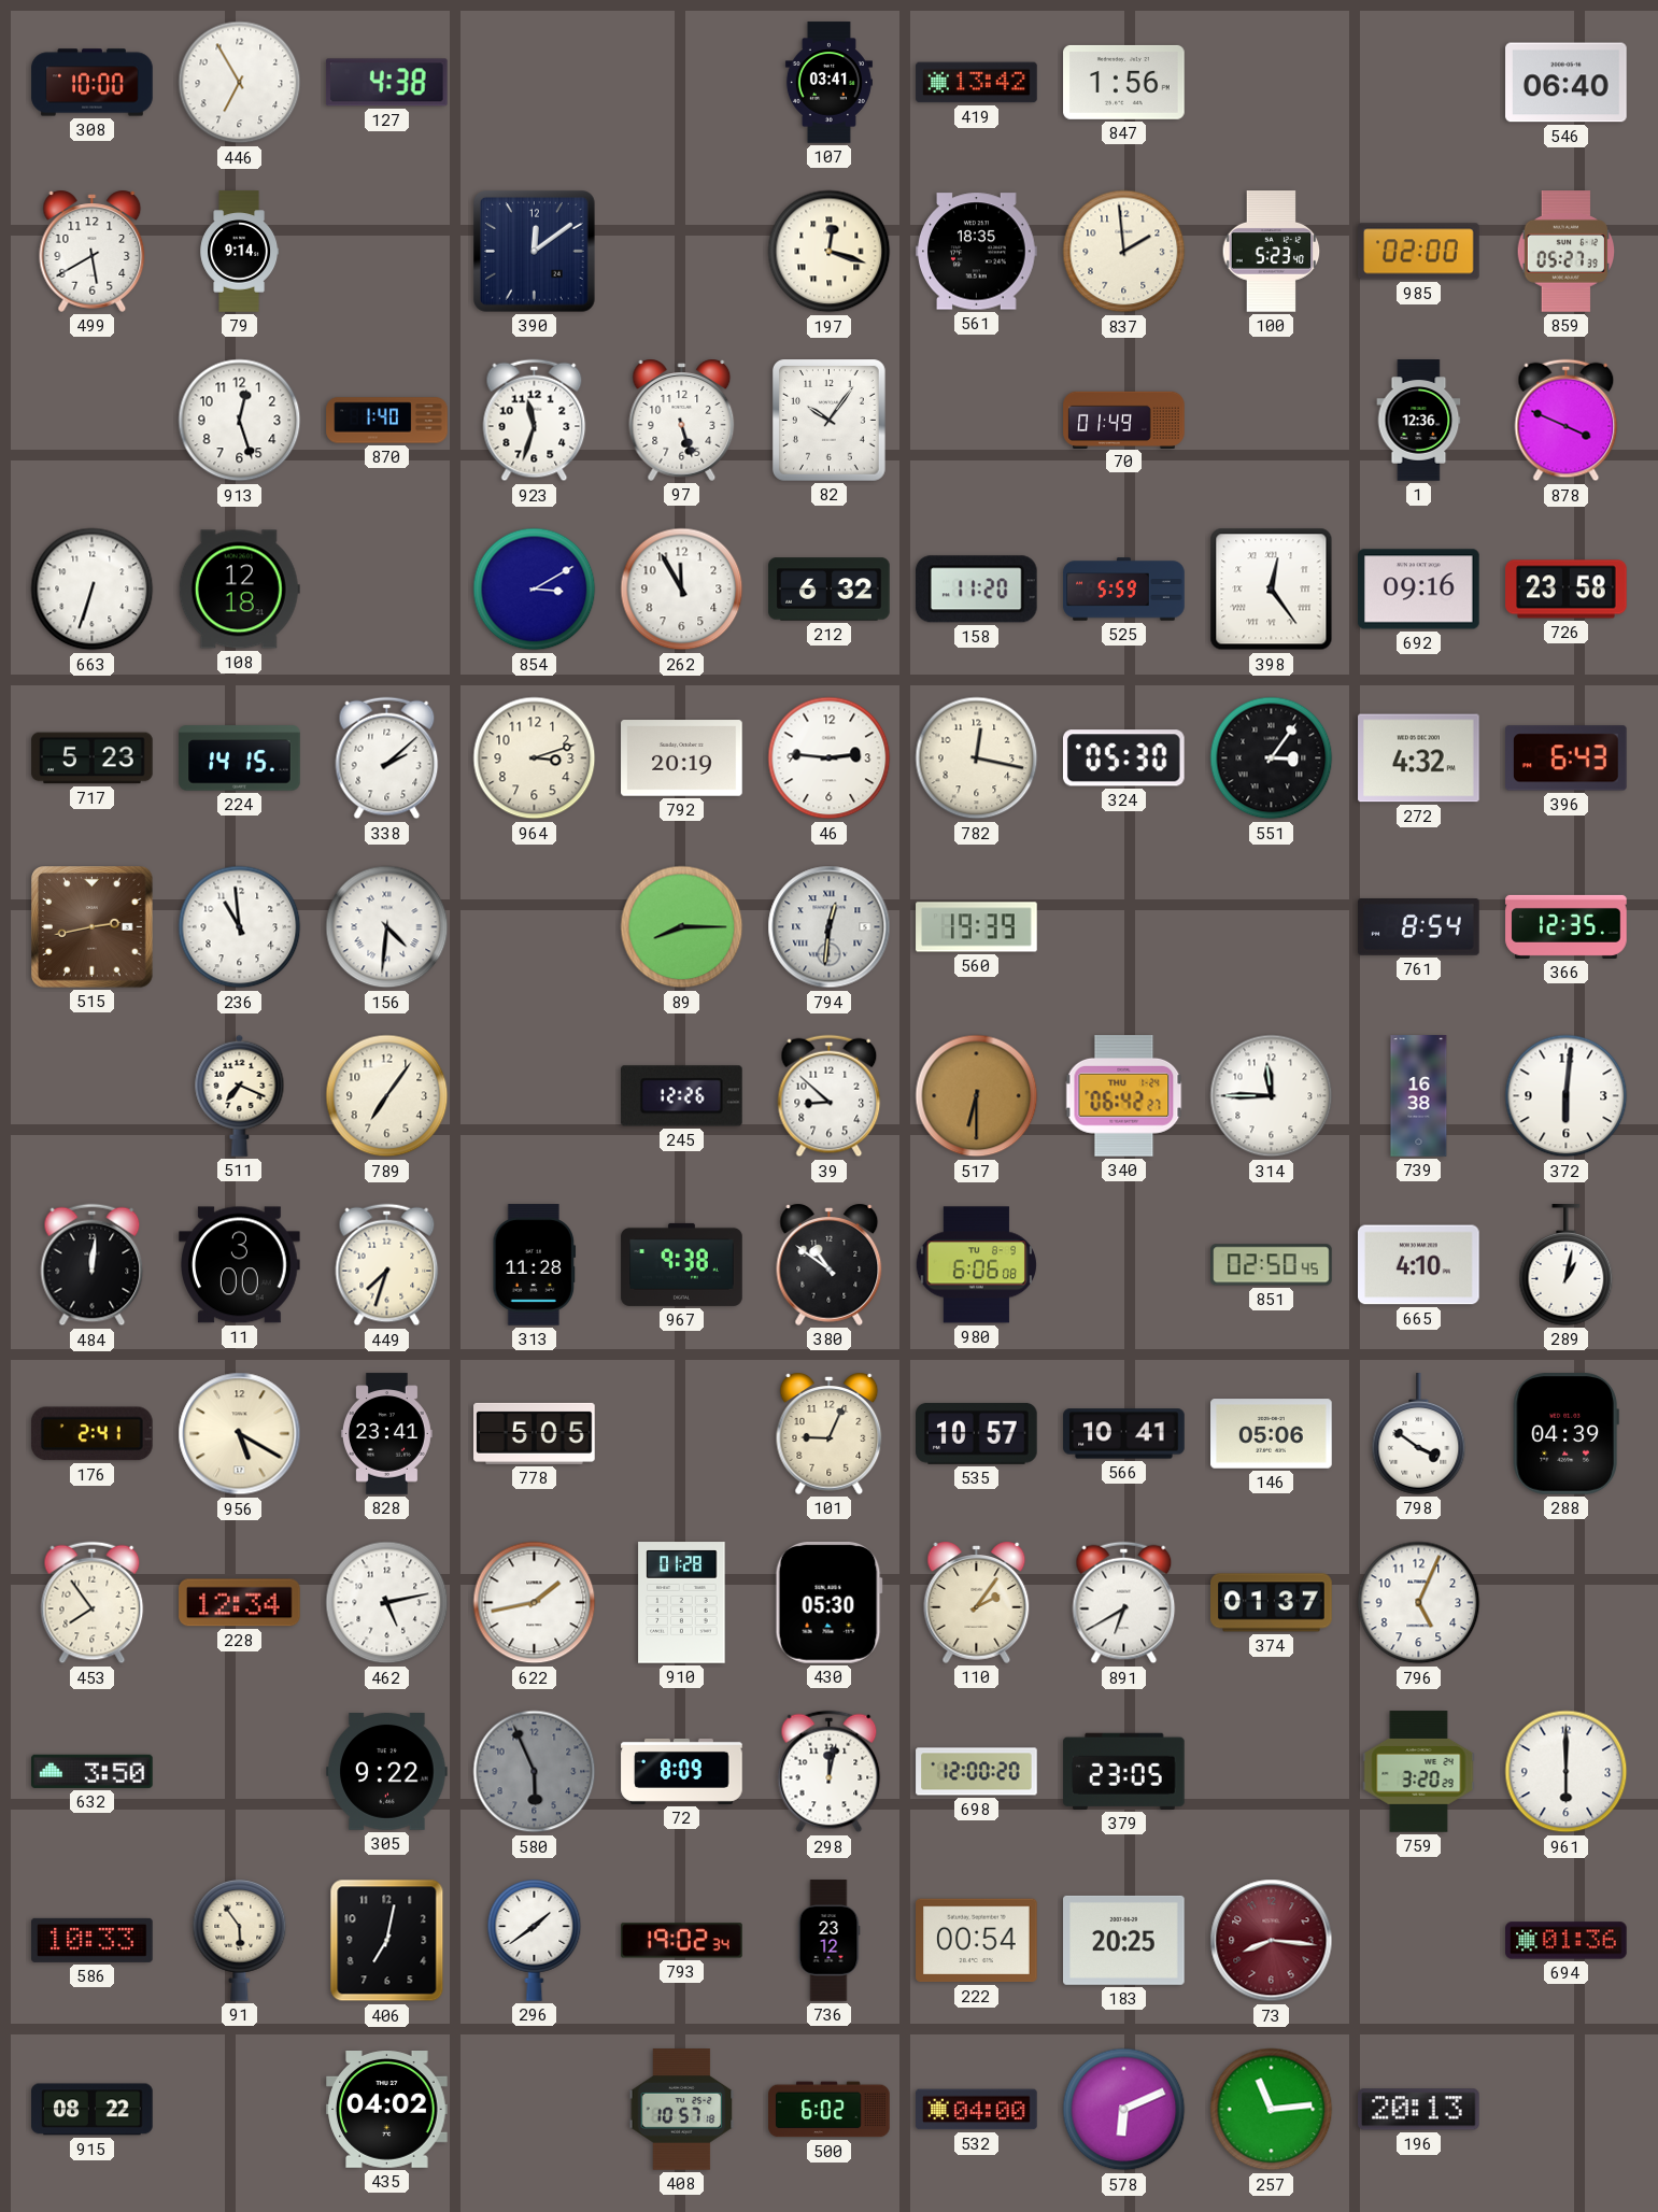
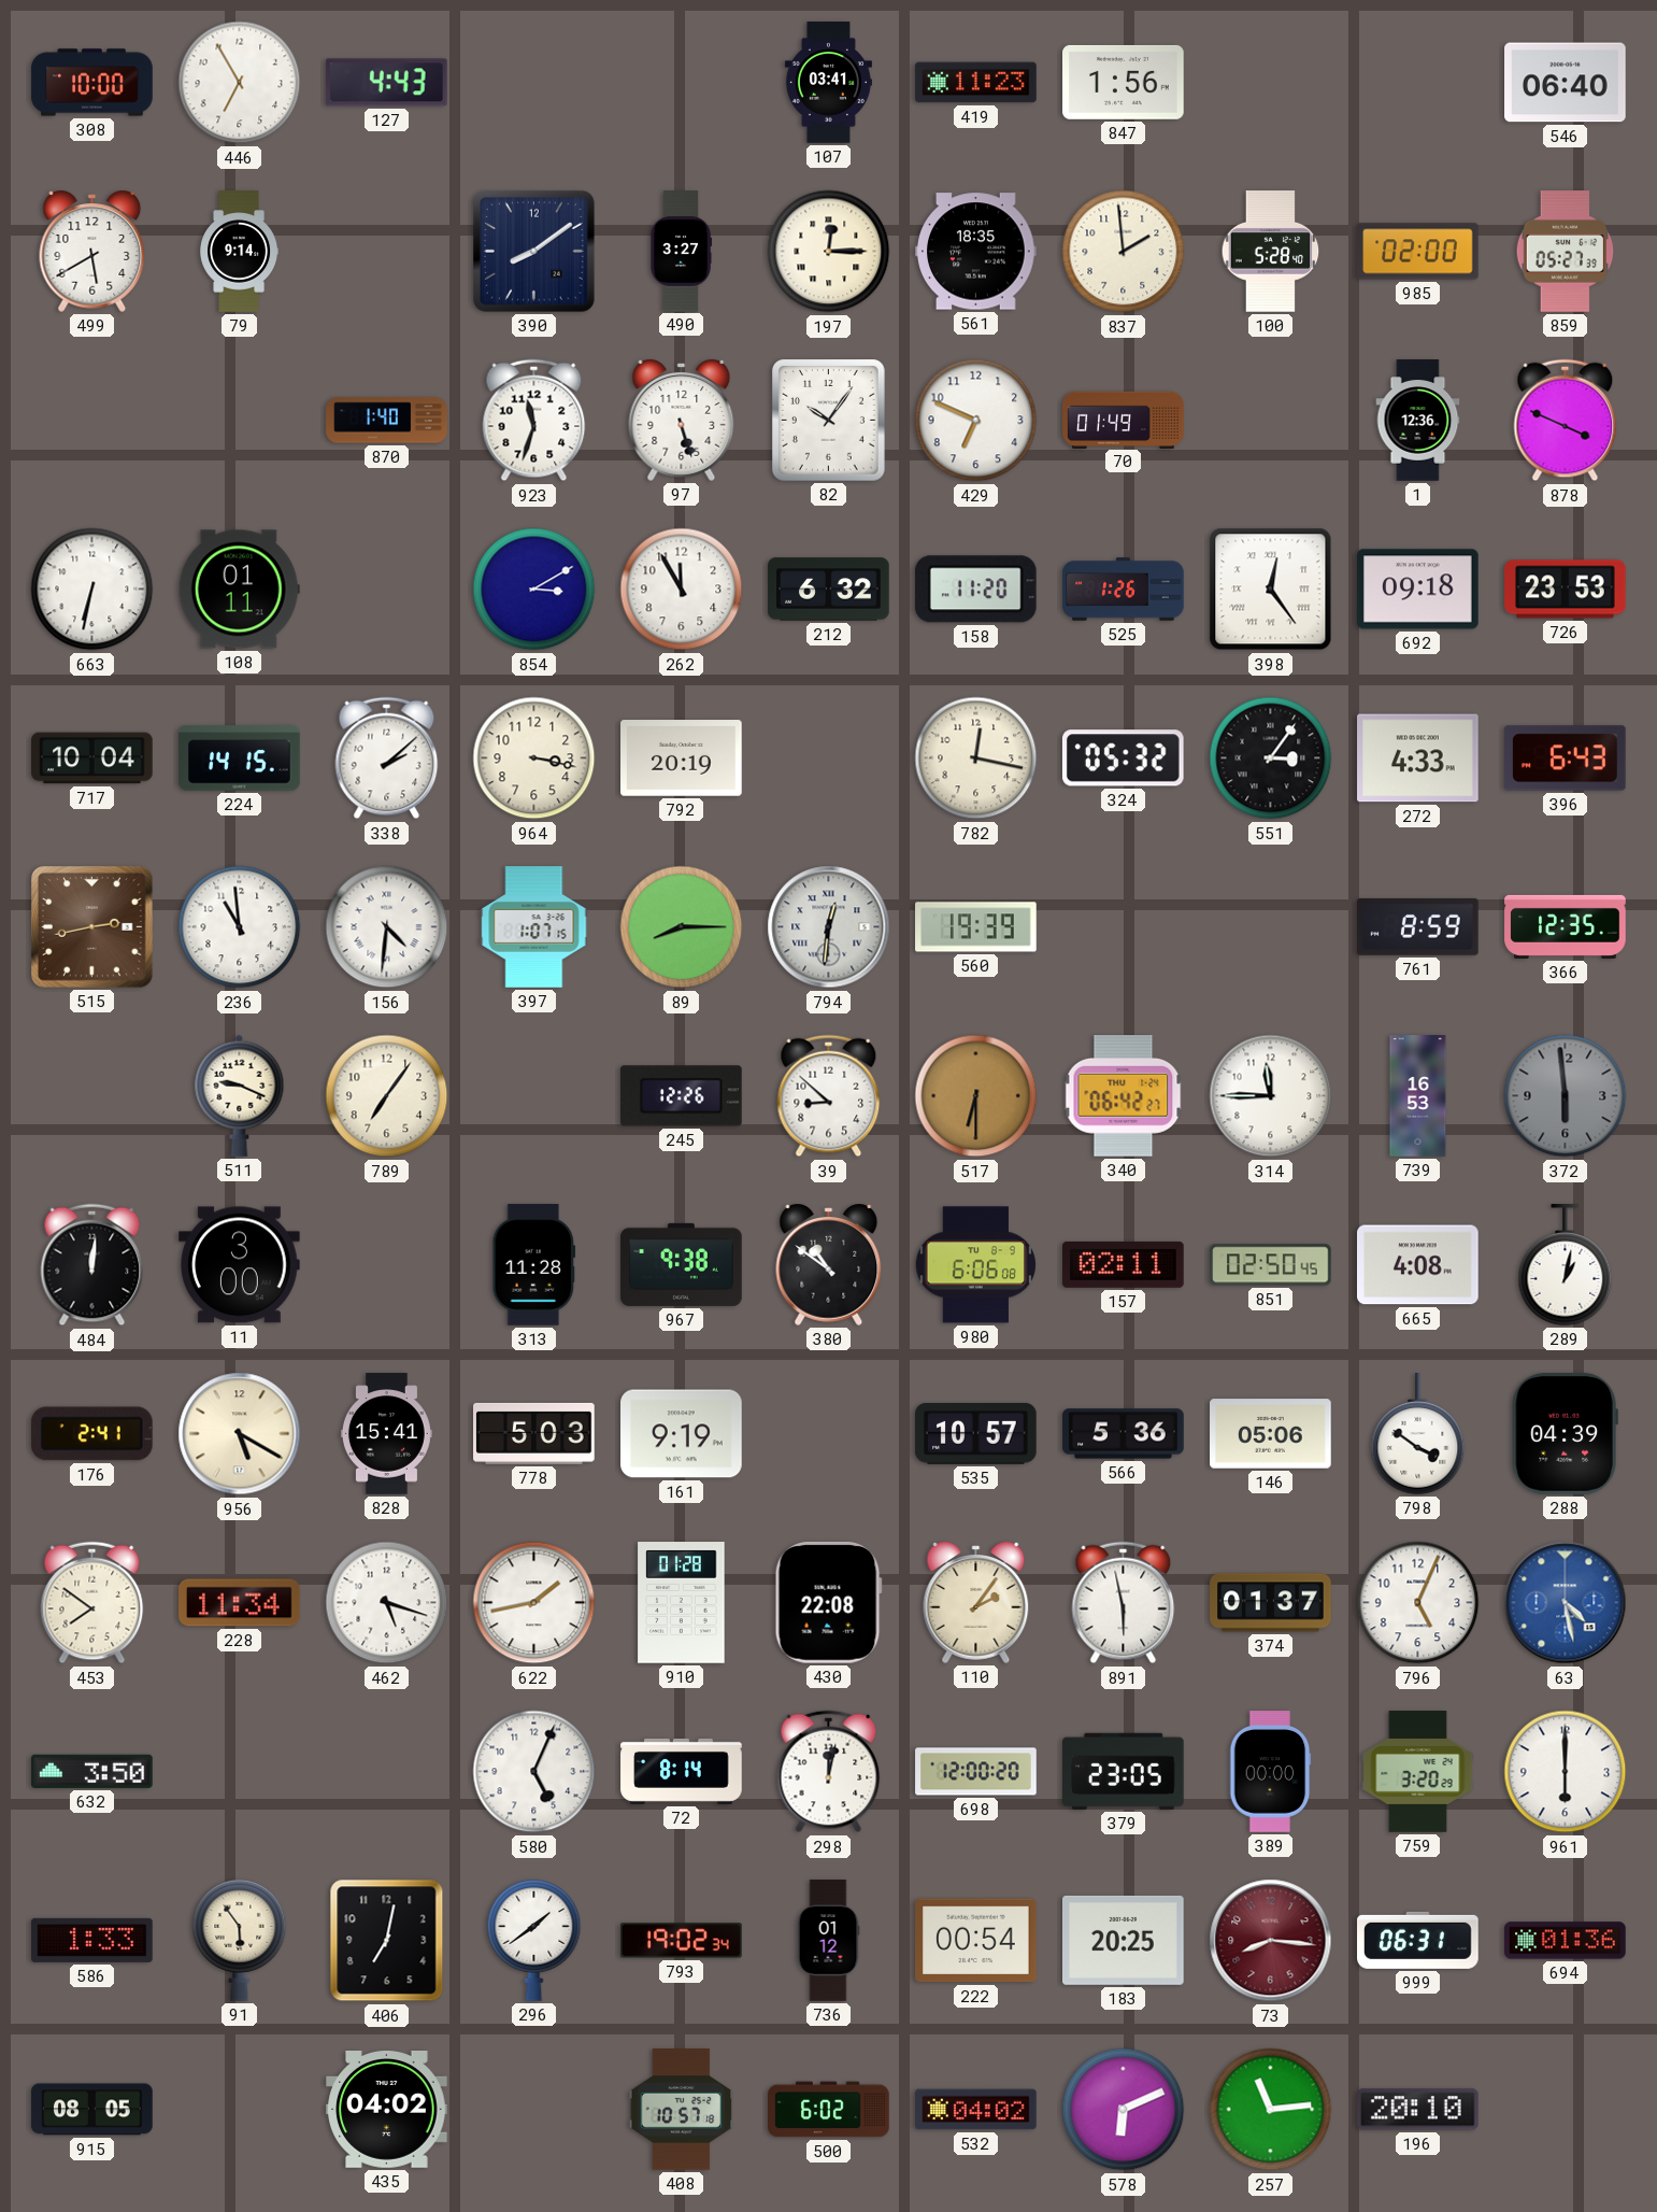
127: 4:38 -> 4:43 (386, 83)
419: 13:42 -> 11:23 (976, 83)
390: 12:09 -> 8:09 (534, 252)
490: none -> 3:27 (681, 252)
197: 12:18 -> 12:15 (829, 252)
100: 5:23 -> 5:28 (1271, 252)
913: 12:27 -> none (240, 421)
429: none -> 6:49 (976, 421)
663: 6:33 -> 6:32 (92, 590)
108: 12:18 -> 01:11 (239, 590)
525: 5:59 -> 1:26 (1124, 590)
692: 09:16 -> 09:18 (1418, 590)
726: 23:58 -> 23:53 (1566, 590)
717: 5:23 -> 10:04 (92, 758)
964: 3:12 -> 3:17 (534, 758)
46: 2:46 -> none (830, 758)
324: 05:30 -> 05:32 (1123, 758)
272: 4:32 -> 4:33 (1418, 758)
397: none -> 1:07 (534, 927)
761: 8:54 -> 8:59 (1418, 926)
511: 7:19 -> 9:19 (240, 1095)
739: 16:38 -> 16:53 (1418, 1096)
372: 6:01 -> 5:59 (1566, 1096)
372 dial: white -> grey (1566, 1096)
449: 7:33 -> none (387, 1265)
157: none -> 02:11 (1124, 1264)
665: 4:10 -> 4:08 (1418, 1265)
828: 23:41 -> 15:41 (386, 1434)
778: 5:05 -> 5:03 (534, 1433)
161: none -> 9:19 (682, 1434)
101: 9:04 -> none (830, 1433)
566: 10:41 -> 5:36 (1124, 1434)
453: 7:54 -> 7:51 (92, 1603)
228: 12:34 -> 11:34 (240, 1603)
462: 5:13 -> 5:18 (387, 1603)
430: 05:30 -> 22:08 (828, 1603)
891: 6:40 -> 5:58 (1124, 1603)
63: none -> 4:28 (1566, 1603)
305: 9:22 -> none (387, 1772)
580: 5:56 -> 5:04 (534, 1772)
580 dial: grey -> white (534, 1772)
72: 8:09 -> 8:14 (682, 1771)
389: none -> 00:00 (1271, 1772)
586: 10:33 -> 1:33 (92, 1940)
736: 23:12 -> 01:12 (828, 1941)
999: none -> 06:31 (1418, 1940)
915: 08:22 -> 08:05 (92, 2110)
532: 04:00 -> 04:02 (976, 2110)
196: 20:13 -> 20:10 (1418, 2110)
